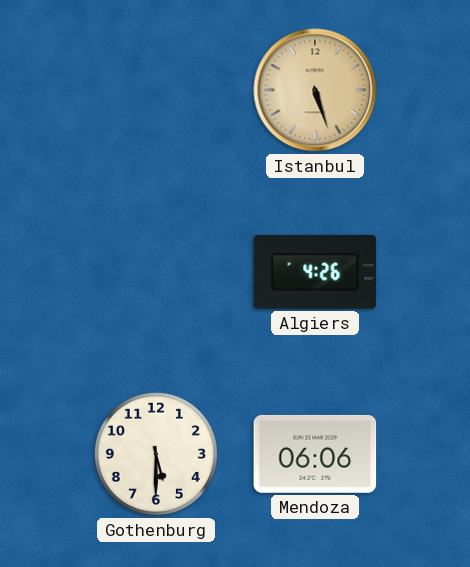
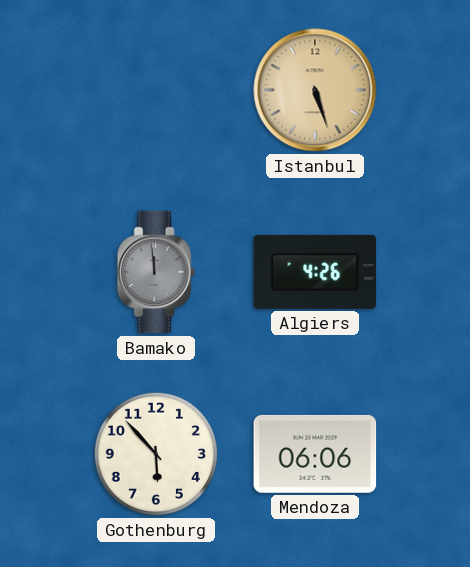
Bamako: none -> 11:59 (156, 272)
Gothenburg: 5:30 -> 5:53 (156, 454)
